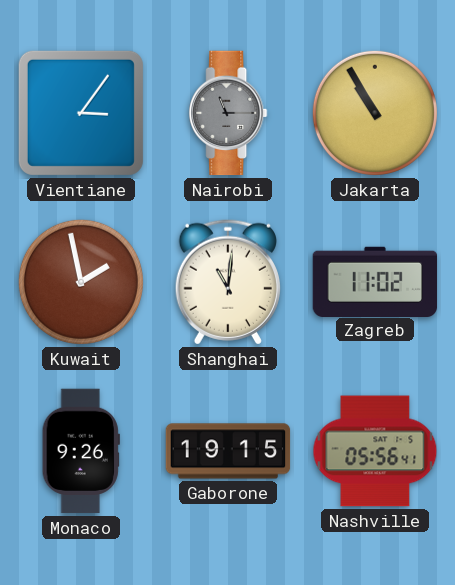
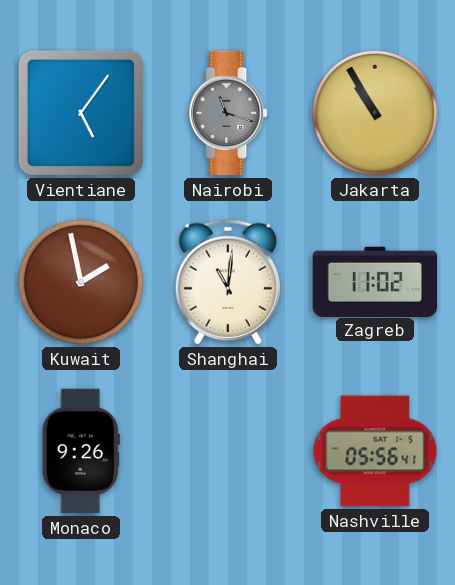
Vientiane: 3:06 -> 5:06 (81, 113)
Nairobi: 11:15 -> 11:18 (228, 113)
Gaborone: 19:15 -> none (228, 451)
